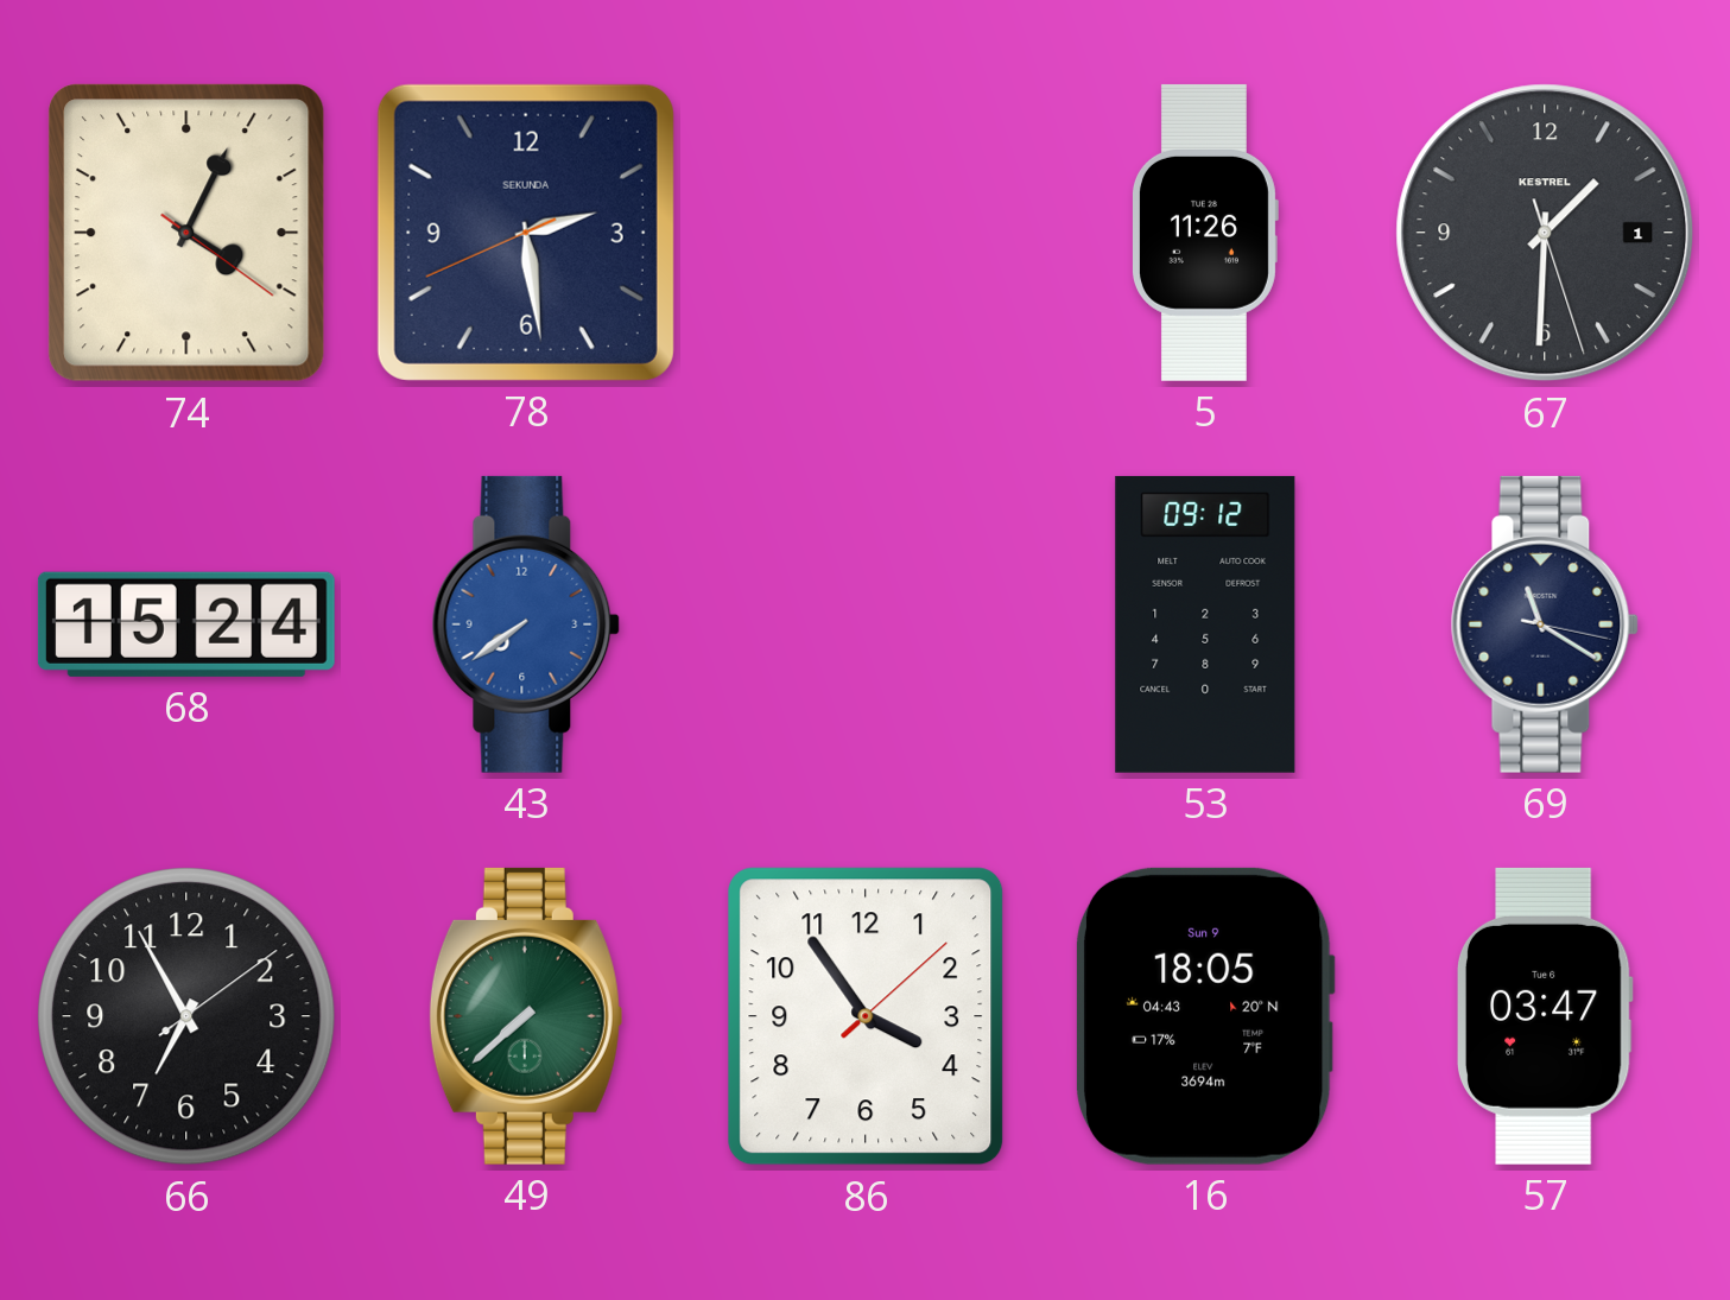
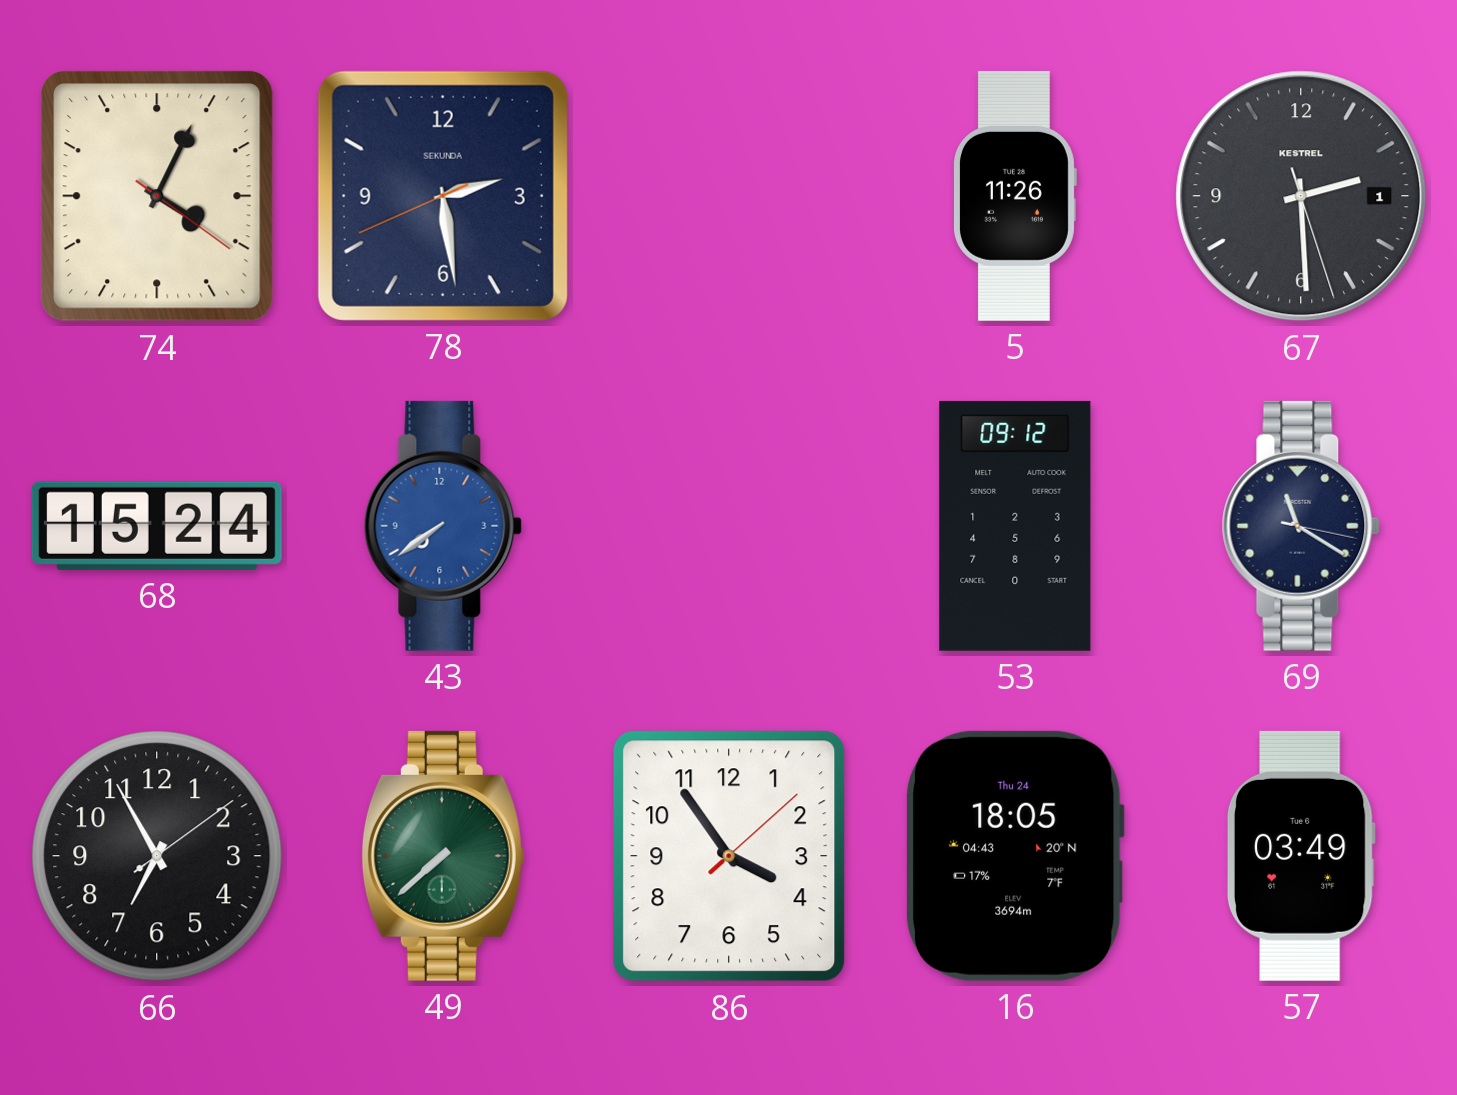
67: 1:30 -> 2:29 (1301, 196)
16 date: Sun 9 -> Thu 24 (1015, 856)
57: 03:47 -> 03:49 (1301, 856)
